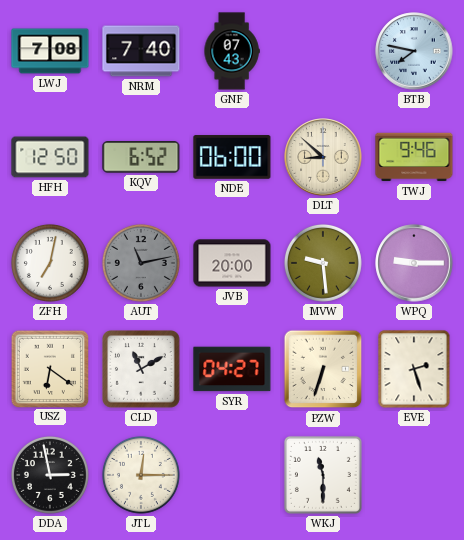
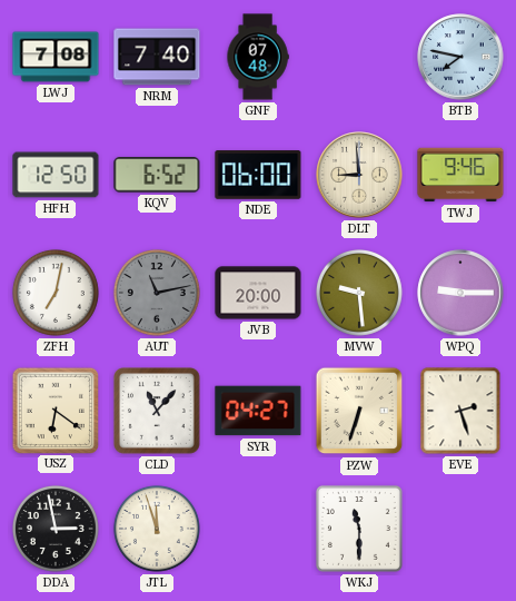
GNF: 07:43 -> 07:48 (258, 57)
DLT: 8:52 -> 8:59 (359, 175)
CLD: 11:10 -> 11:07 (158, 412)
JTL: 12:15 -> 11:57 (157, 529)
